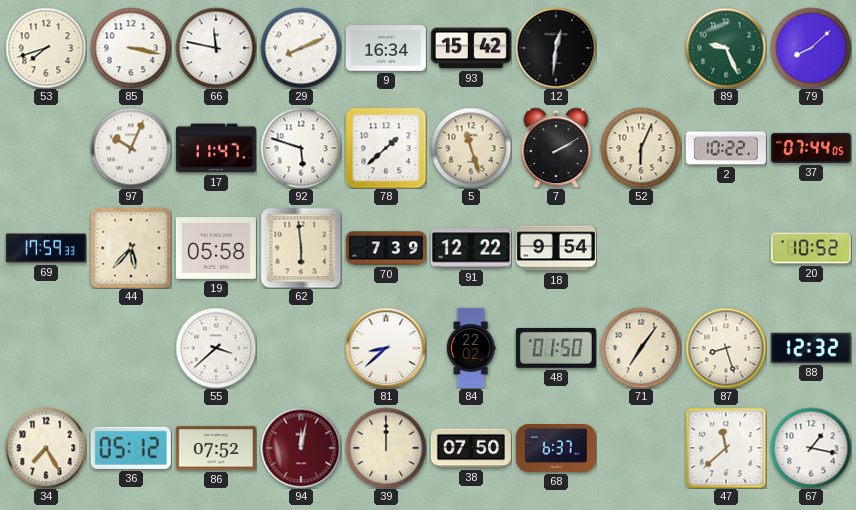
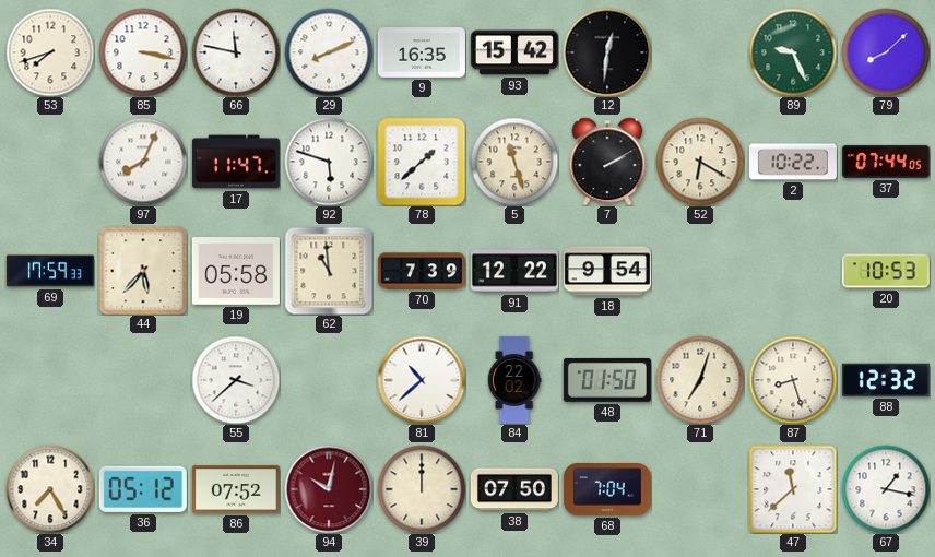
9: 16:34 -> 16:35 (422, 52)
97: 10:04 -> 8:04 (143, 162)
52: 6:04 -> 6:20 (700, 162)
62: 5:59 -> 10:59 (329, 271)
20: 10:52 -> 10:53 (886, 271)
81: 8:38 -> 10:38 (422, 380)
71: 7:06 -> 7:03 (700, 380)
94: 12:02 -> 10:02 (329, 489)
68: 6:37 -> 7:04 (607, 490)
